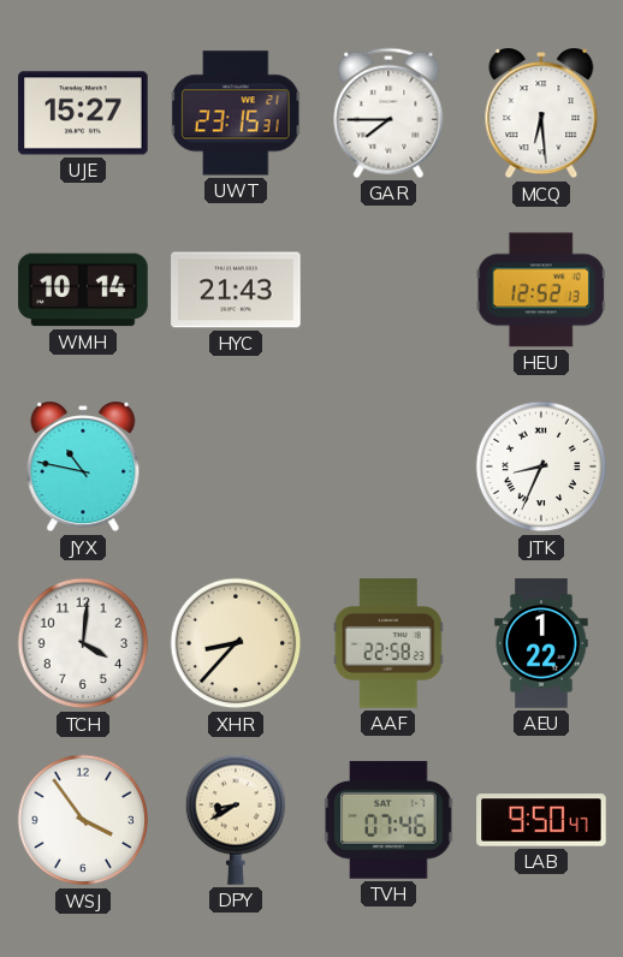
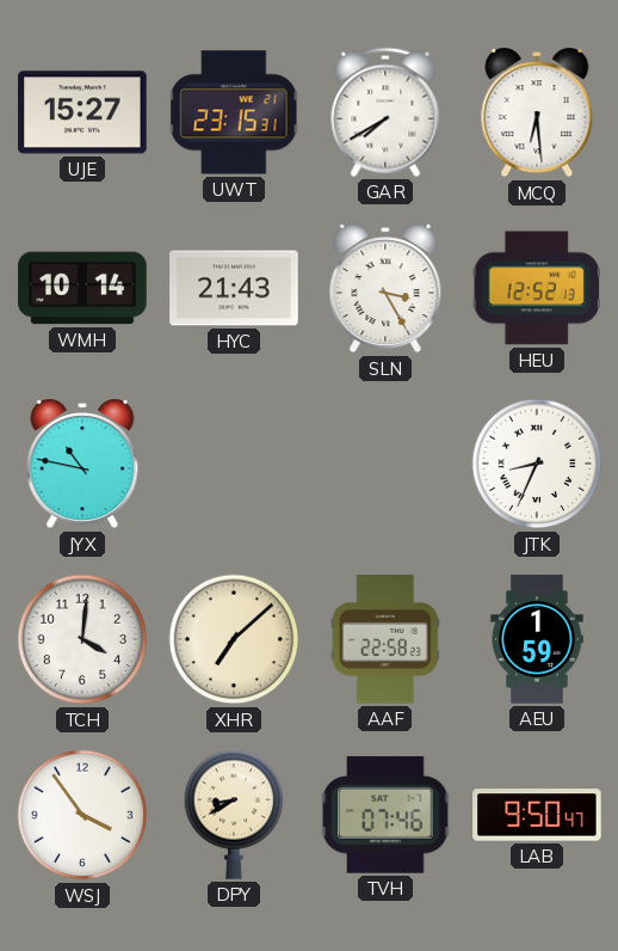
GAR: 7:45 -> 7:40 (385, 112)
SLN: none -> 3:25 (385, 288)
XHR: 8:37 -> 7:08 (234, 639)
AEU: 1:22 -> 1:59 (537, 639)
